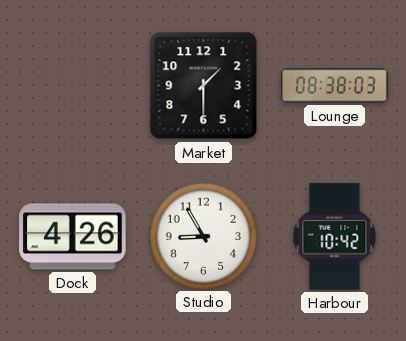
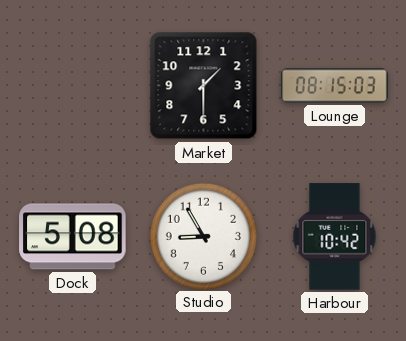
Lounge: 08:38 -> 08:15 (335, 86)
Dock: 4:26 -> 5:08 (73, 237)
